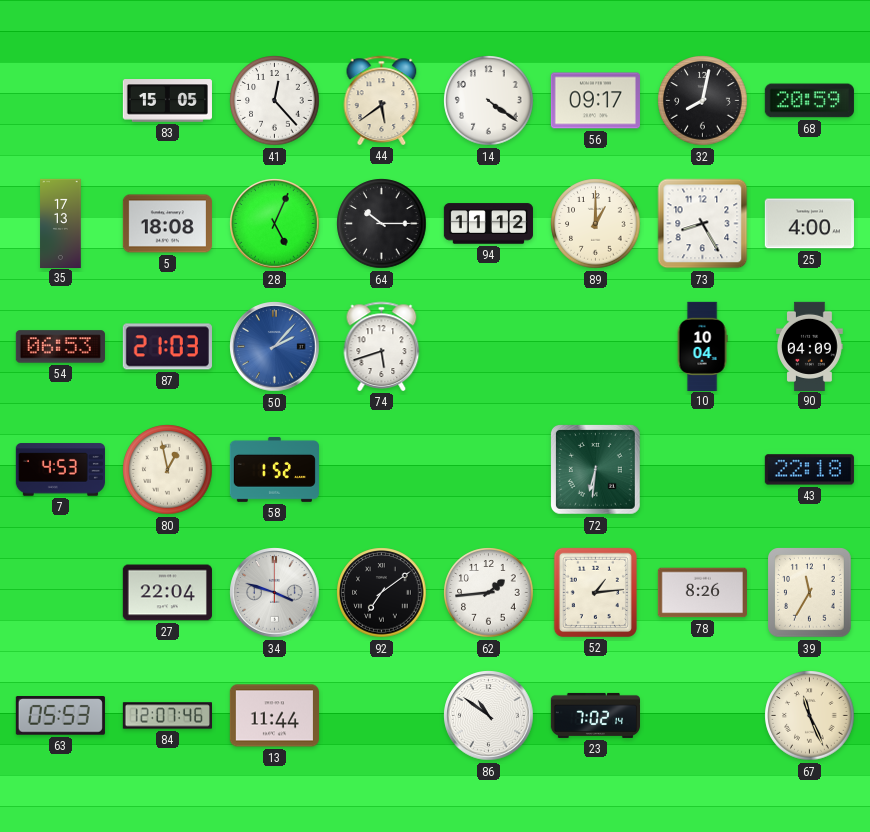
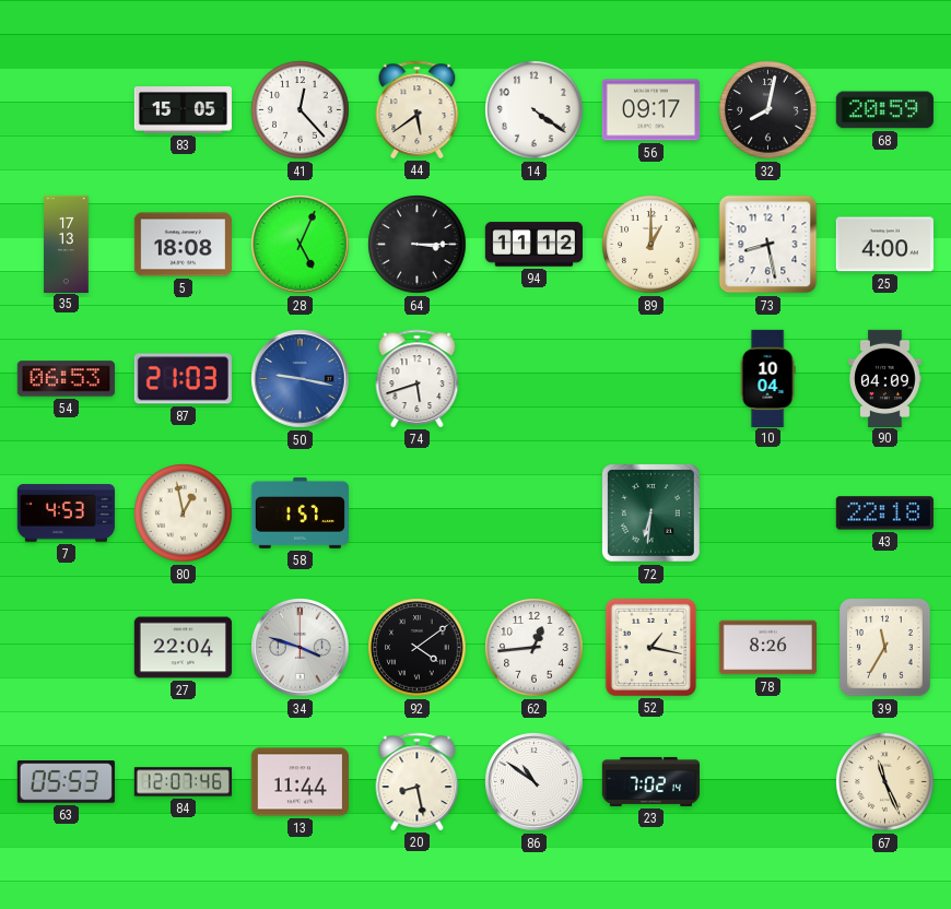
64: 10:15 -> 3:15 (418, 245)
73: 8:25 -> 8:28 (768, 245)
50: 2:07 -> 9:17 (301, 379)
58: 1:52 -> 1:57 (300, 512)
92: 7:09 -> 4:09 (418, 648)
62: 1:44 -> 12:44 (535, 648)
52: 1:14 -> 1:17 (650, 647)
20: none -> 8:28 (418, 781)
